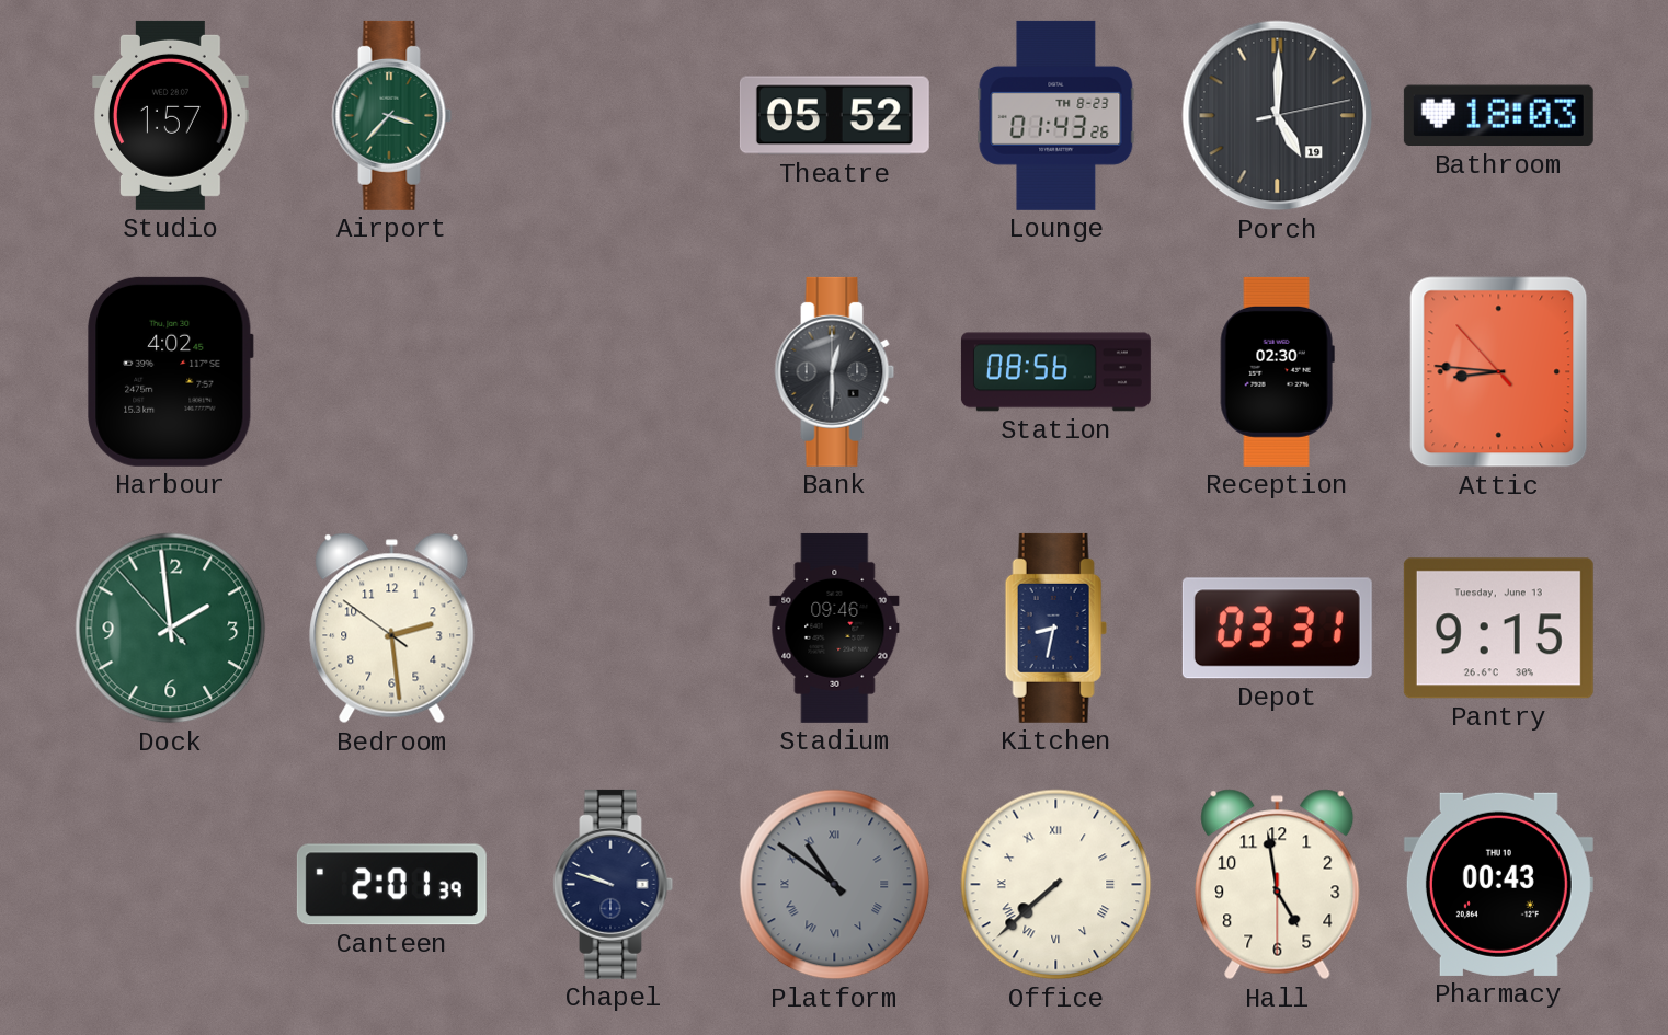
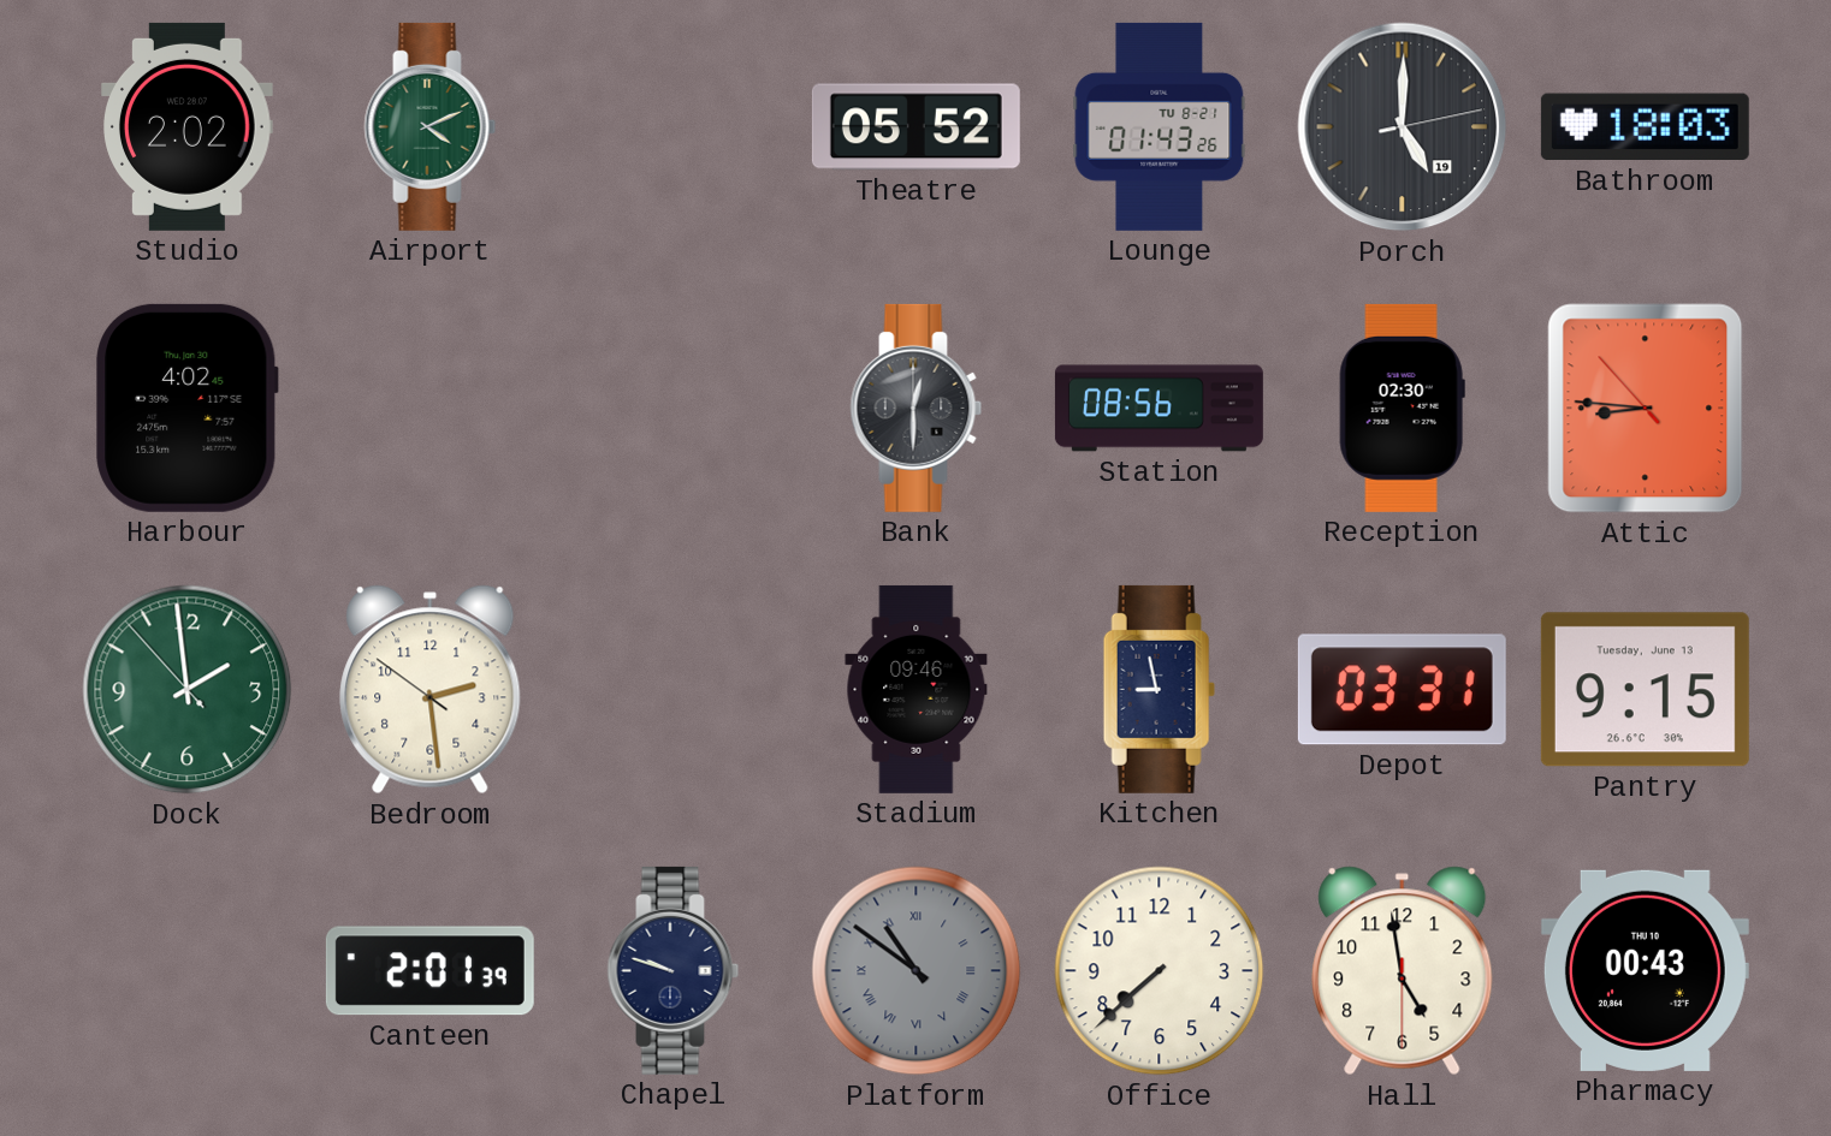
Studio: 1:57 -> 2:02 (188, 126)
Airport: 3:37 -> 4:11 (431, 126)
Lounge date: TH 8-23 -> TU 8-21 (1160, 126)
Kitchen: 8:32 -> 8:58 (1159, 689)
Office numerals: Roman -> Arabic (1160, 971)
